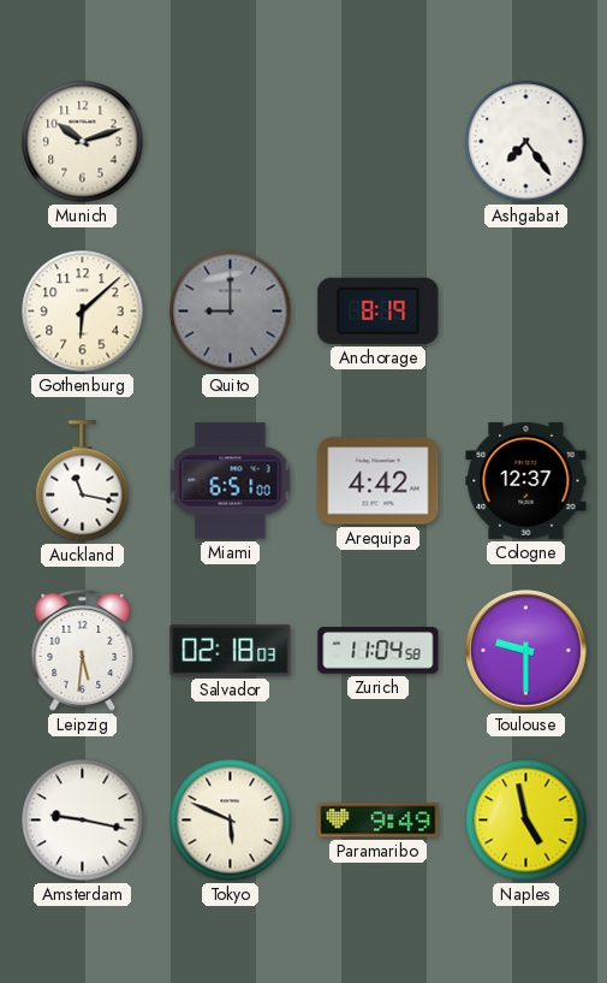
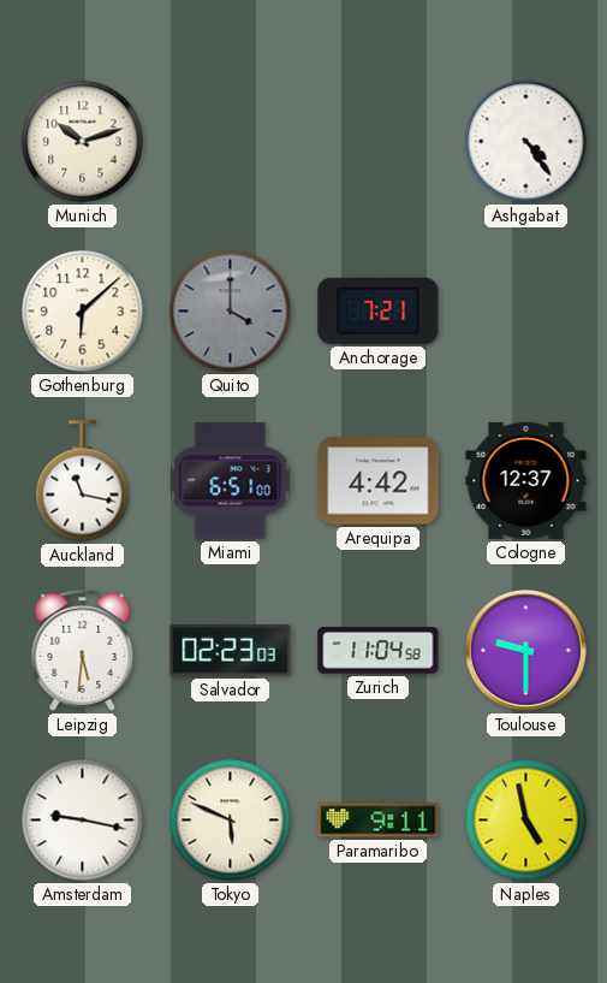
Ashgabat: 7:24 -> 4:24 (526, 142)
Quito: 9:00 -> 4:00 (231, 312)
Anchorage: 8:19 -> 7:21 (379, 310)
Salvador: 02:18 -> 02:23 (231, 651)
Paramaribo: 9:49 -> 9:11 (379, 821)
